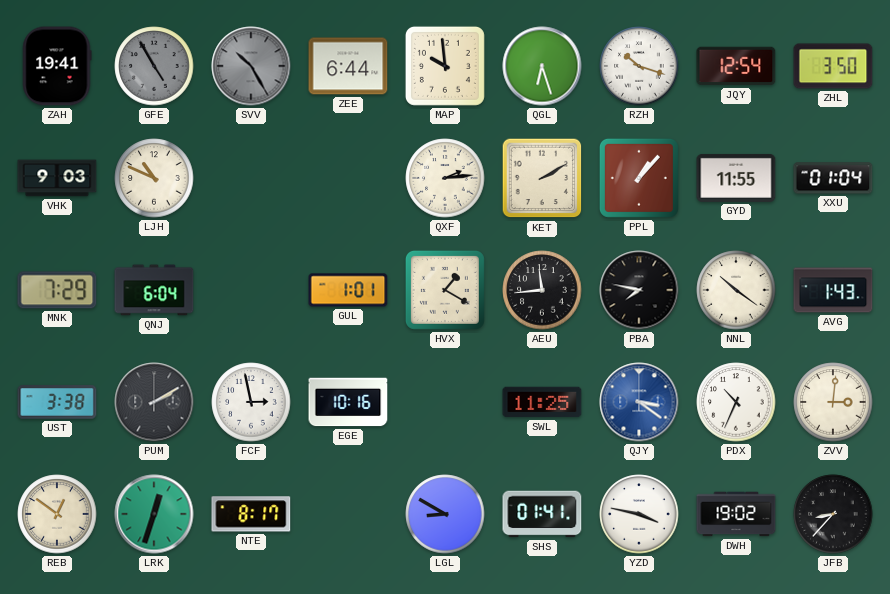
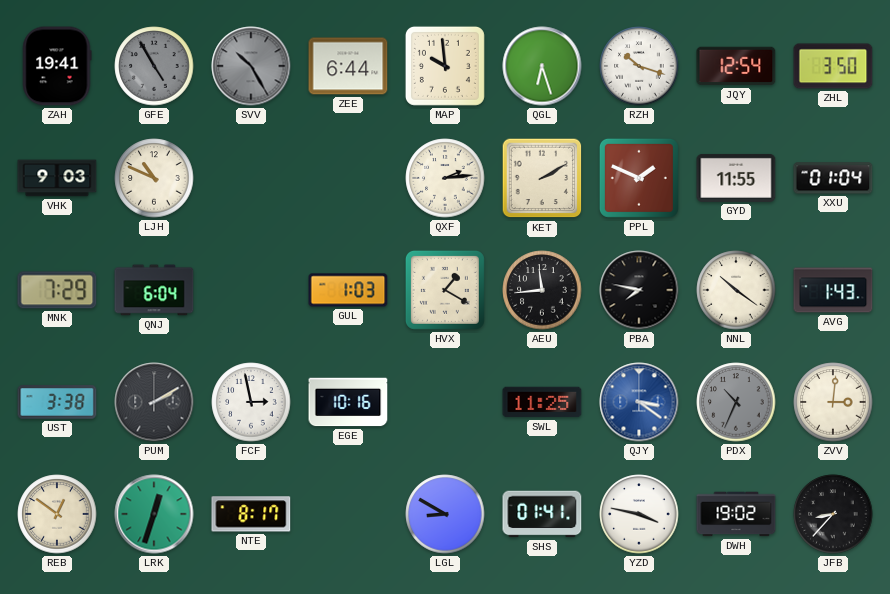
PPL: 1:07 -> 1:49 (639, 178)
GUL: 1:01 -> 1:03 (348, 290)
PDX dial: white -> grey (736, 402)
